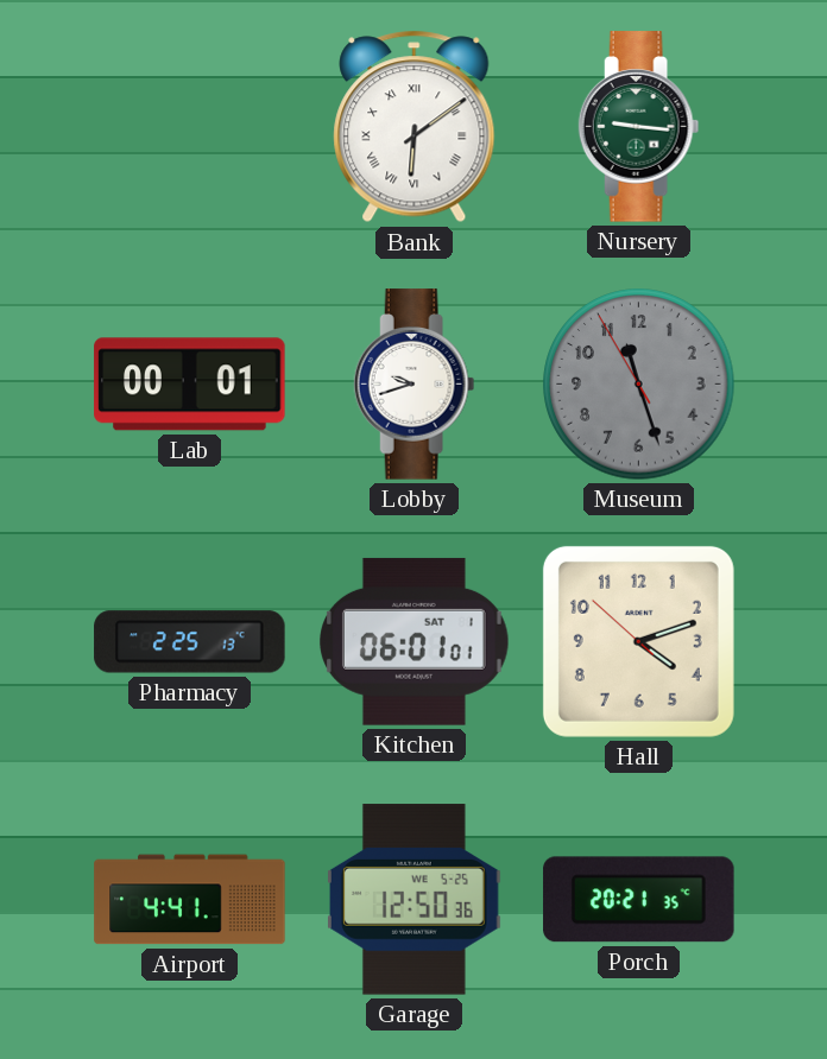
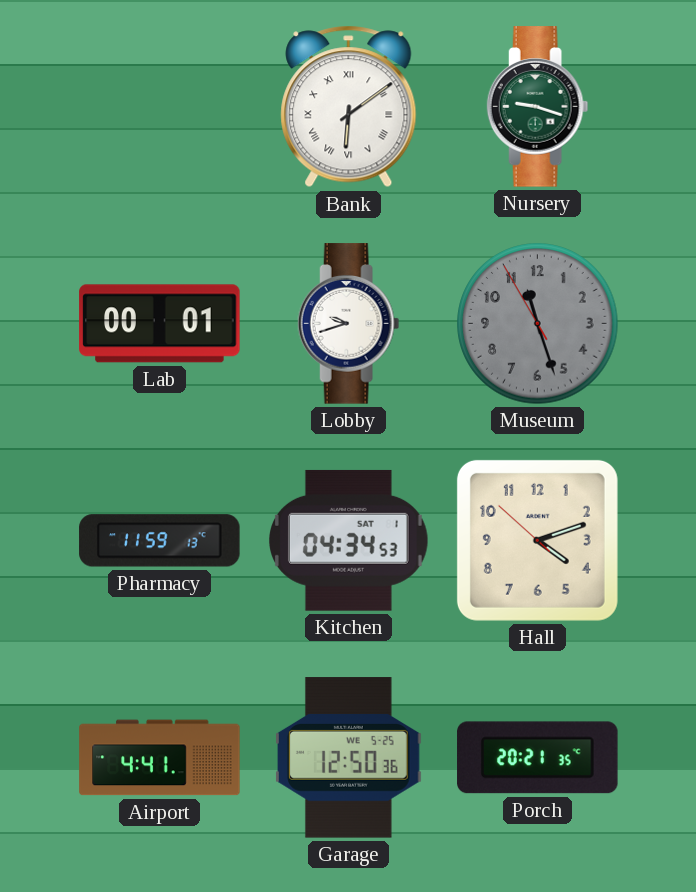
Nursery: 9:16 -> 9:18 (538, 107)
Pharmacy: 2:25 -> 11:59 (160, 541)
Kitchen: 06:01 -> 04:34 (349, 540)
